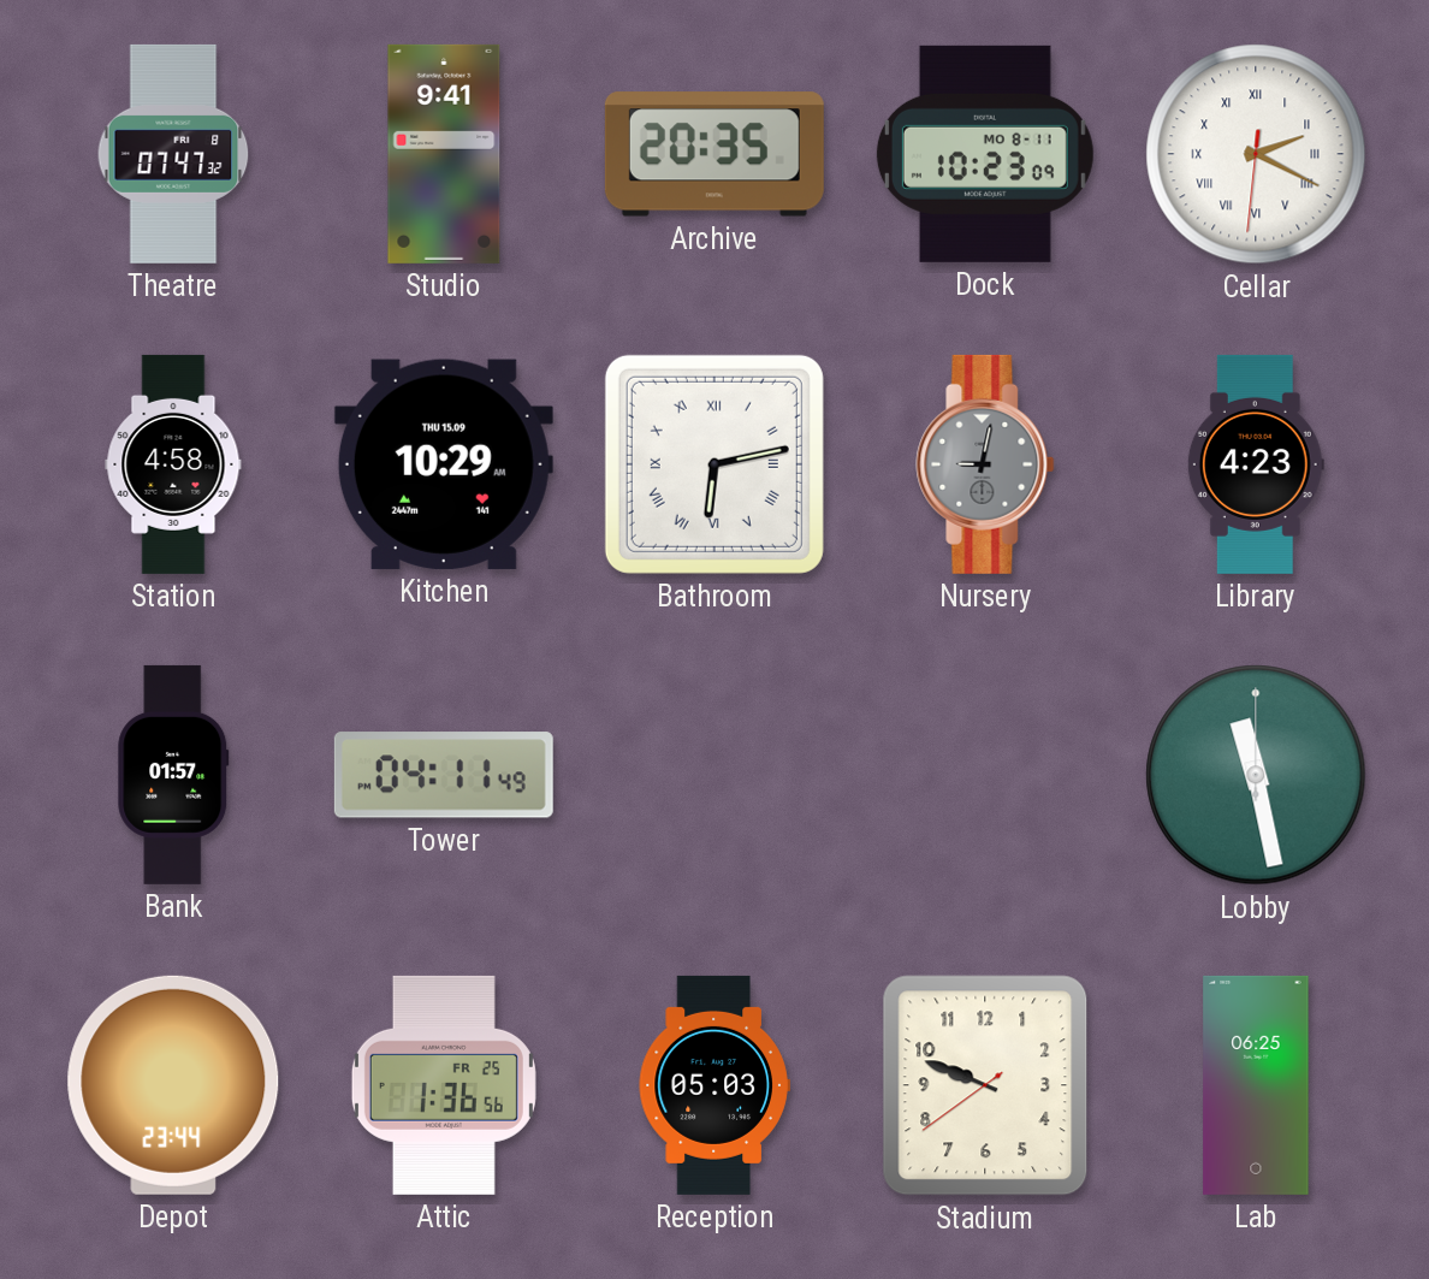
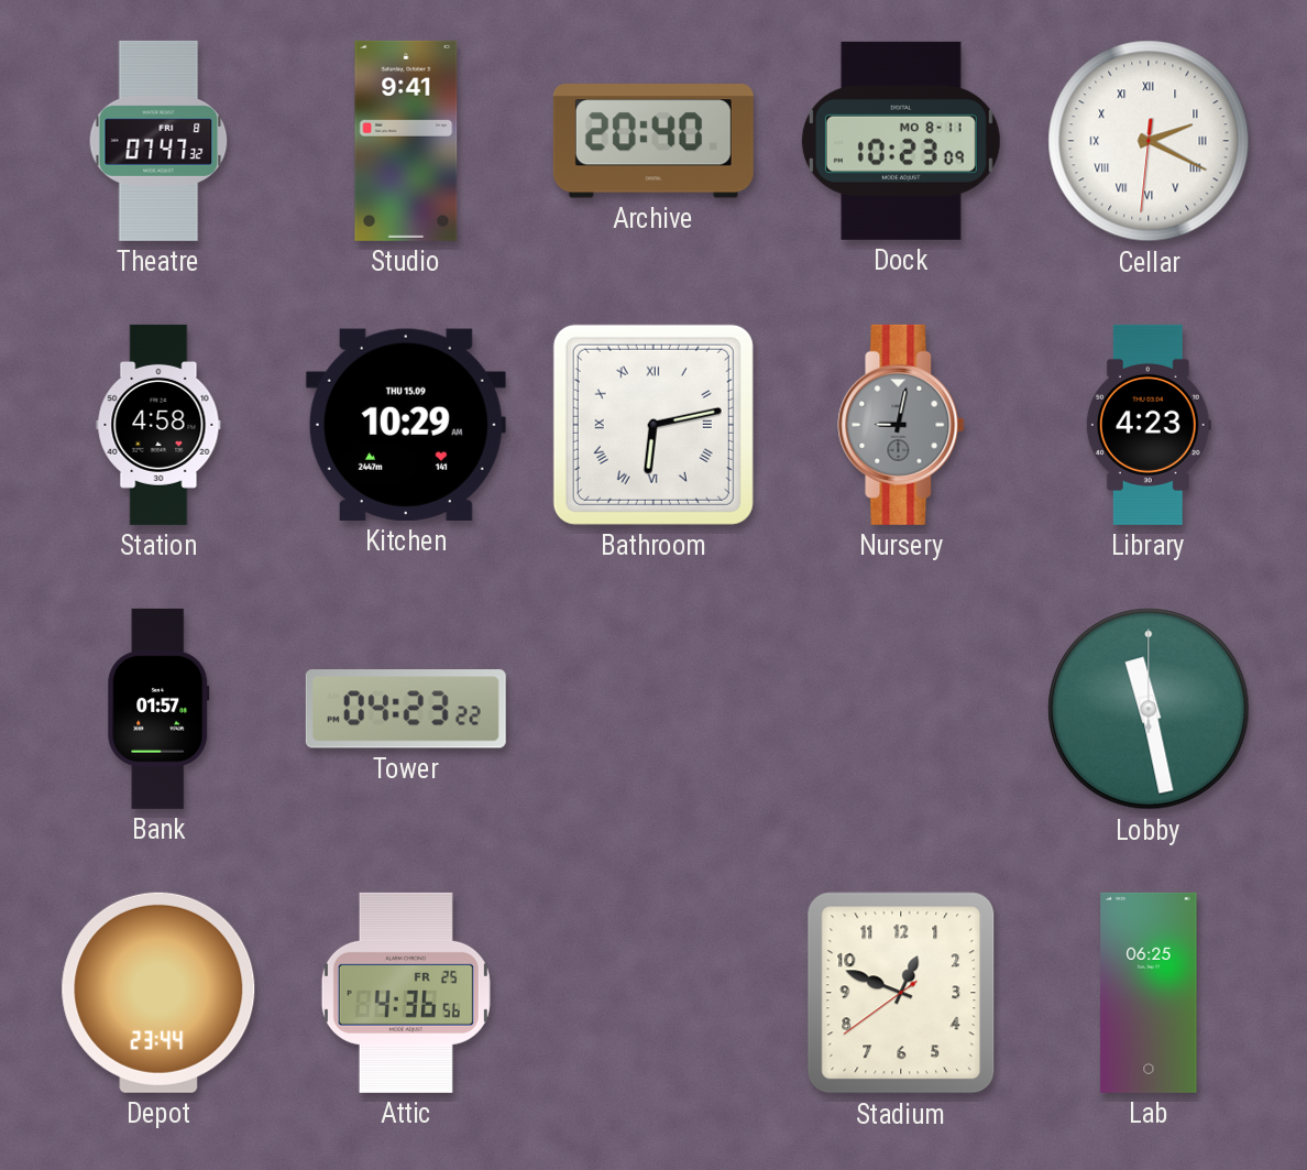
Archive: 20:35 -> 20:40 (653, 141)
Tower: 04:11 -> 04:23 (406, 709)
Attic: 1:36 -> 4:36 (406, 993)
Reception: 05:03 -> none (714, 1085)
Stadium: 9:48 -> 12:48 (901, 993)
